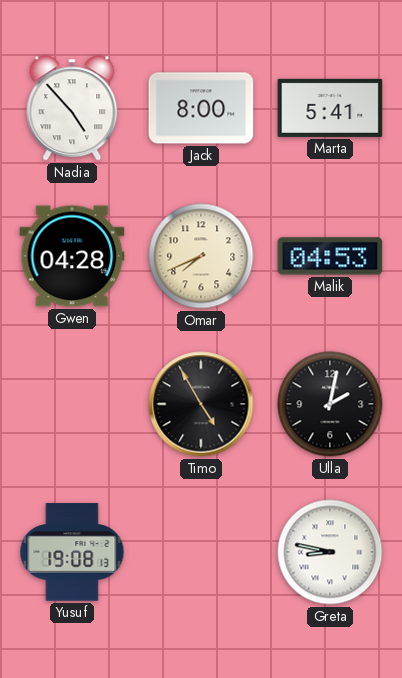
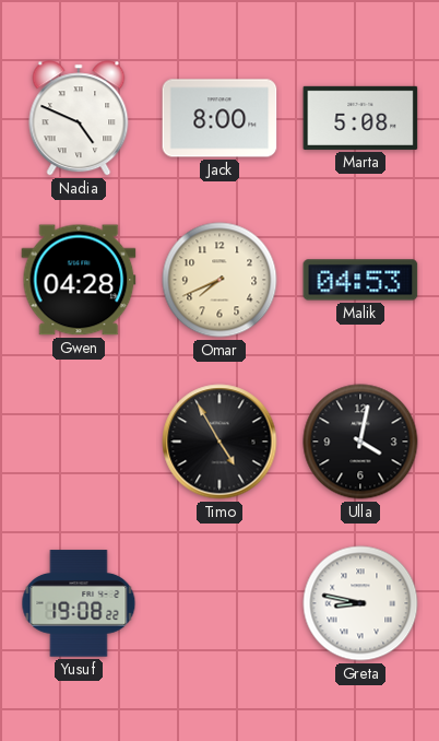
Nadia: 4:53 -> 4:49 (79, 118)
Marta: 5:41 -> 5:08 (360, 118)
Ulla: 2:02 -> 4:02 (360, 442)
Yusuf: 19:08:13 -> 19:08:22 (79, 603)
